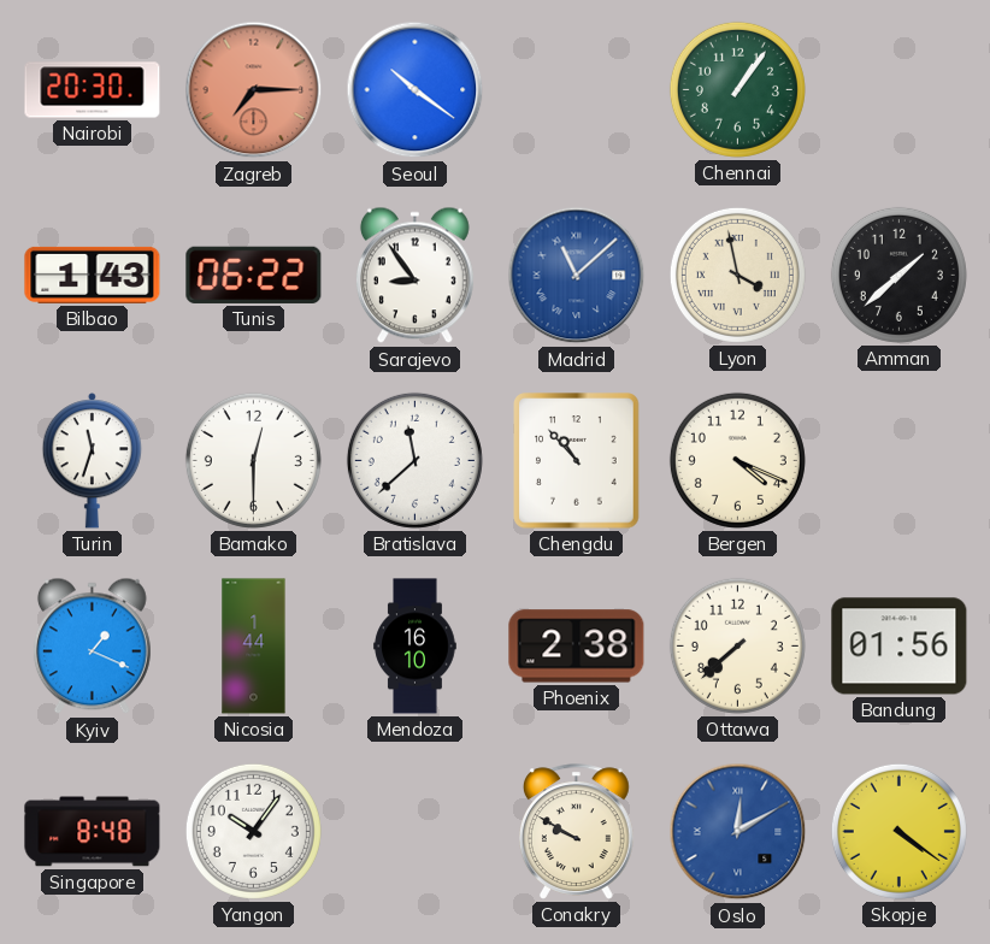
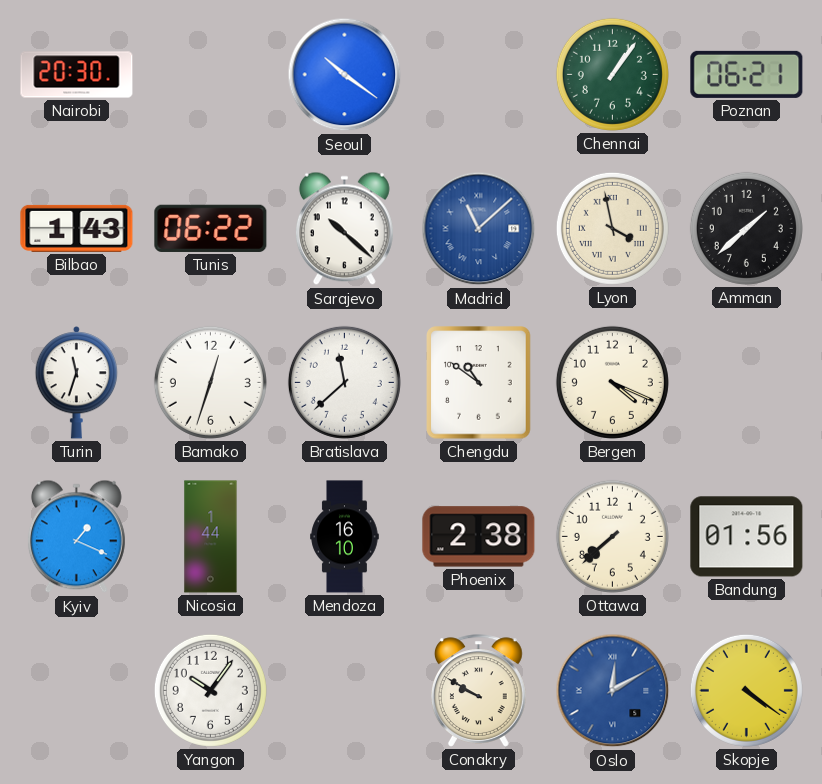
Zagreb: 7:15 -> none (254, 90)
Poznan: none -> 06:21 (747, 74)
Sarajevo: 8:54 -> 10:22 (344, 229)
Bamako: 12:30 -> 12:33 (210, 382)
Chengdu: 10:53 -> 10:51 (479, 383)
Singapore: 8:48 -> none (93, 832)
